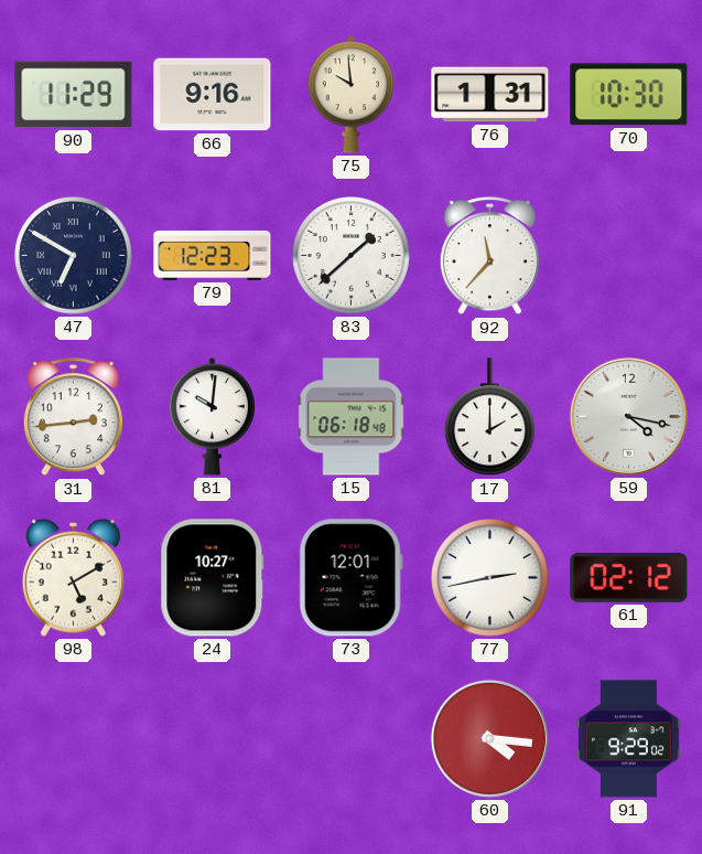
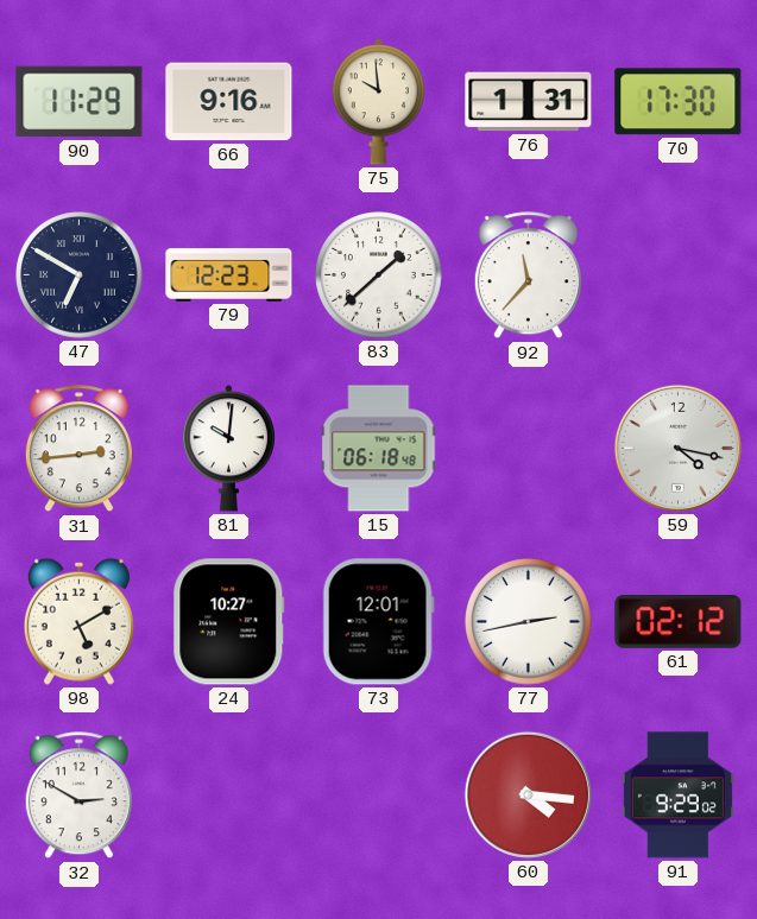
70: 10:30 -> 17:30 (679, 102)
17: 2:00 -> none (490, 417)
32: none -> 2:50 (78, 796)
